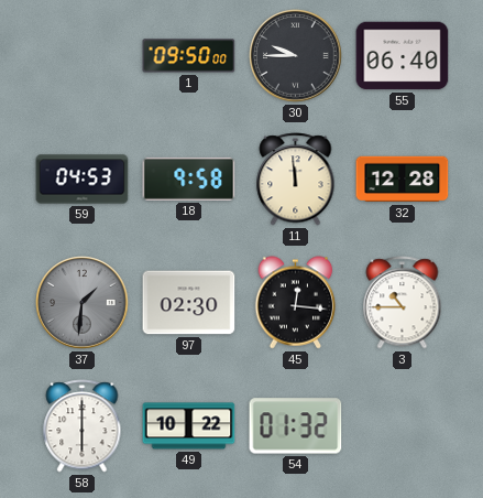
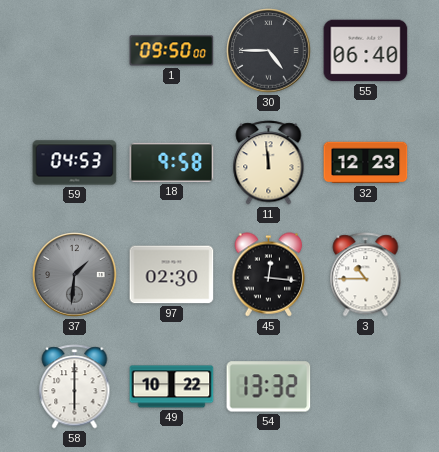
30: 9:45 -> 4:45 (269, 51)
32: 12:28 -> 12:23 (366, 163)
54: 01:32 -> 13:32 (269, 387)
